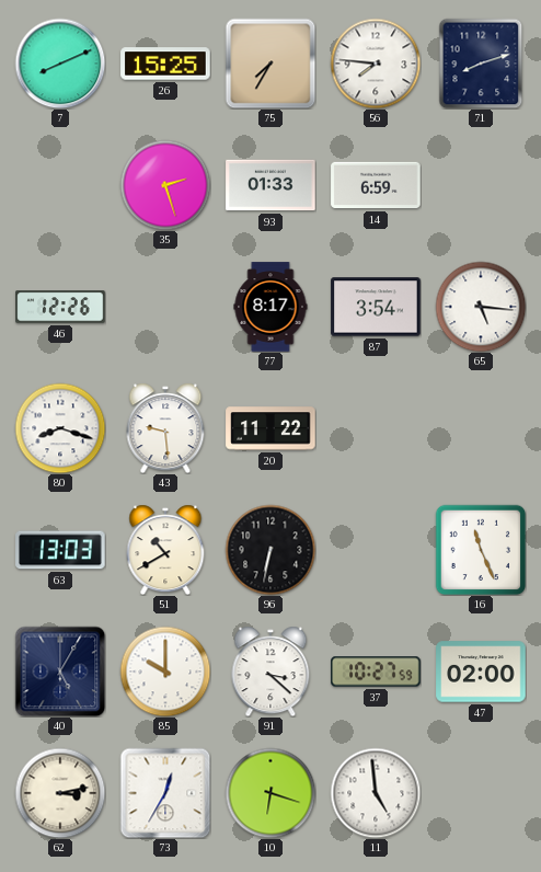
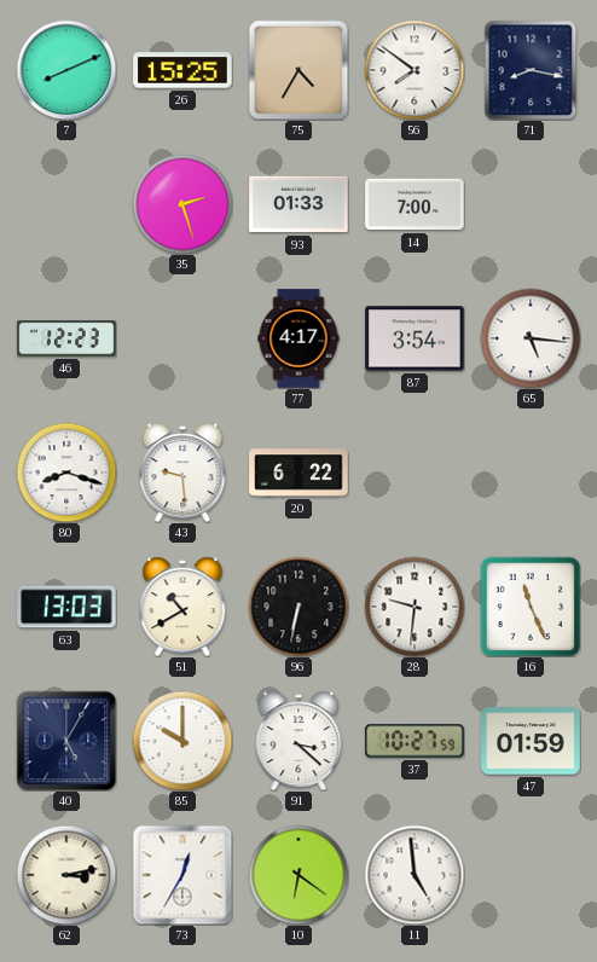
75: 7:35 -> 4:35 (298, 70)
56: 7:46 -> 7:51 (415, 70)
71: 8:12 -> 8:17 (531, 70)
14: 6:59 -> 7:00 (415, 204)
46: 12:26 -> 12:23 (66, 338)
77: 8:17 -> 4:17 (298, 338)
20: 11:22 -> 6:22 (298, 473)
28: none -> 9:31 (415, 607)
47: 02:00 -> 01:59 (531, 741)
10: 6:18 -> 6:21 (298, 875)
